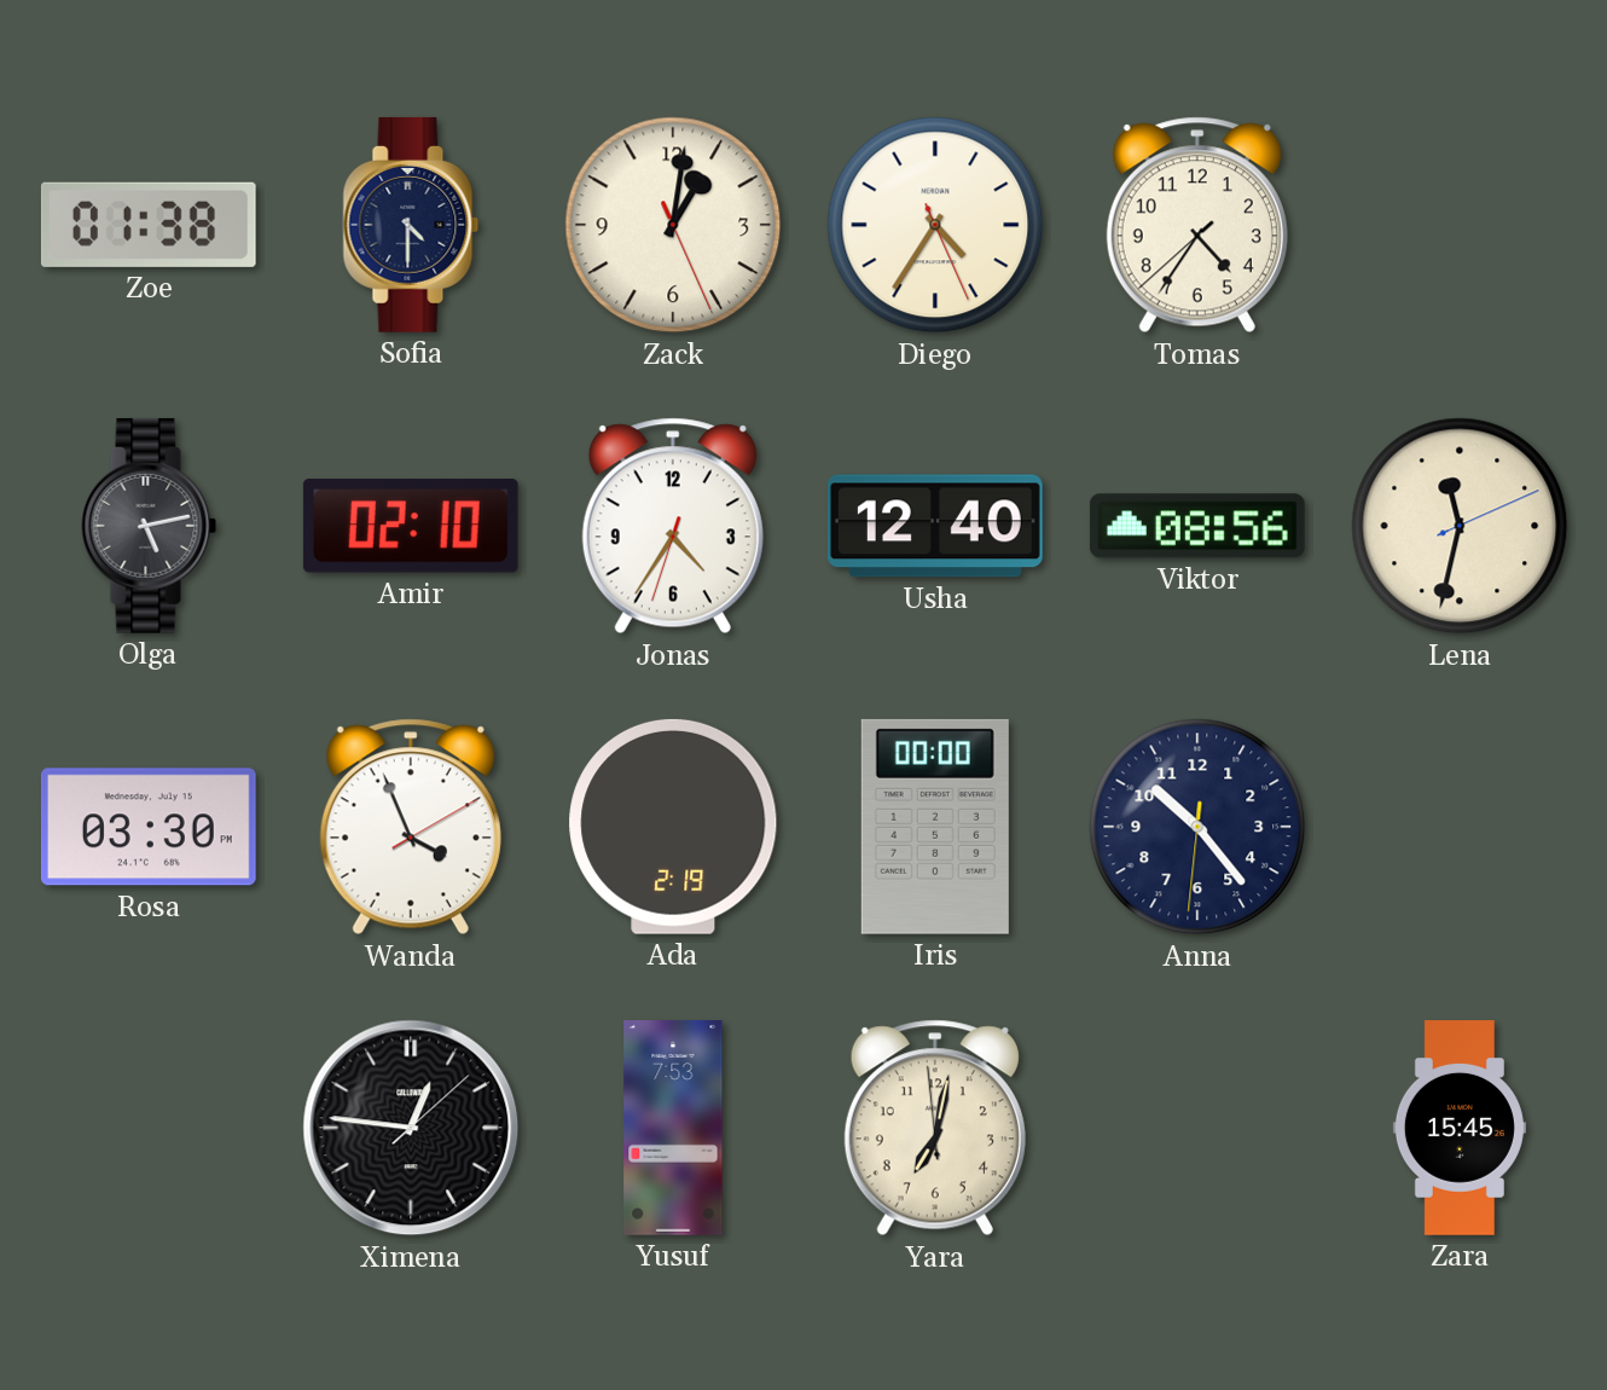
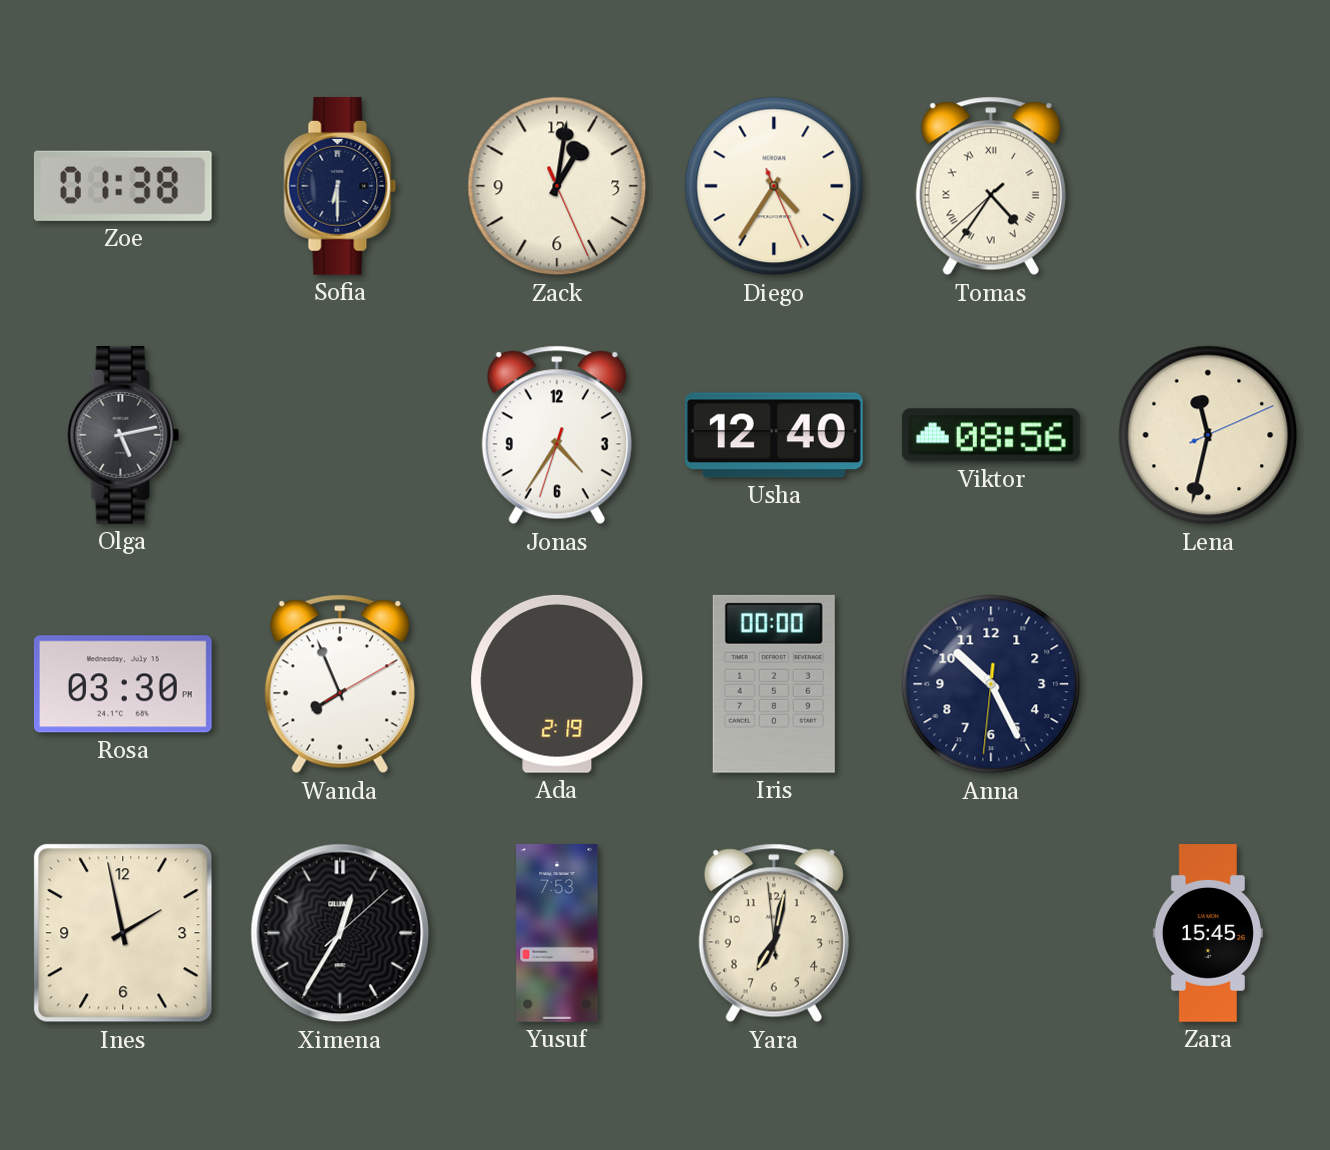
Sofia: 4:30 -> 6:30 (340, 186)
Tomas numerals: Arabic -> Roman (991, 186)
Amir: 02:10 -> none (411, 526)
Wanda: 3:56 -> 7:56 (340, 684)
Anna: 10:23 -> 10:25 (991, 684)
Ines: none -> 1:58 (123, 933)
Ximena: 12:46 -> 12:35 (340, 933)
